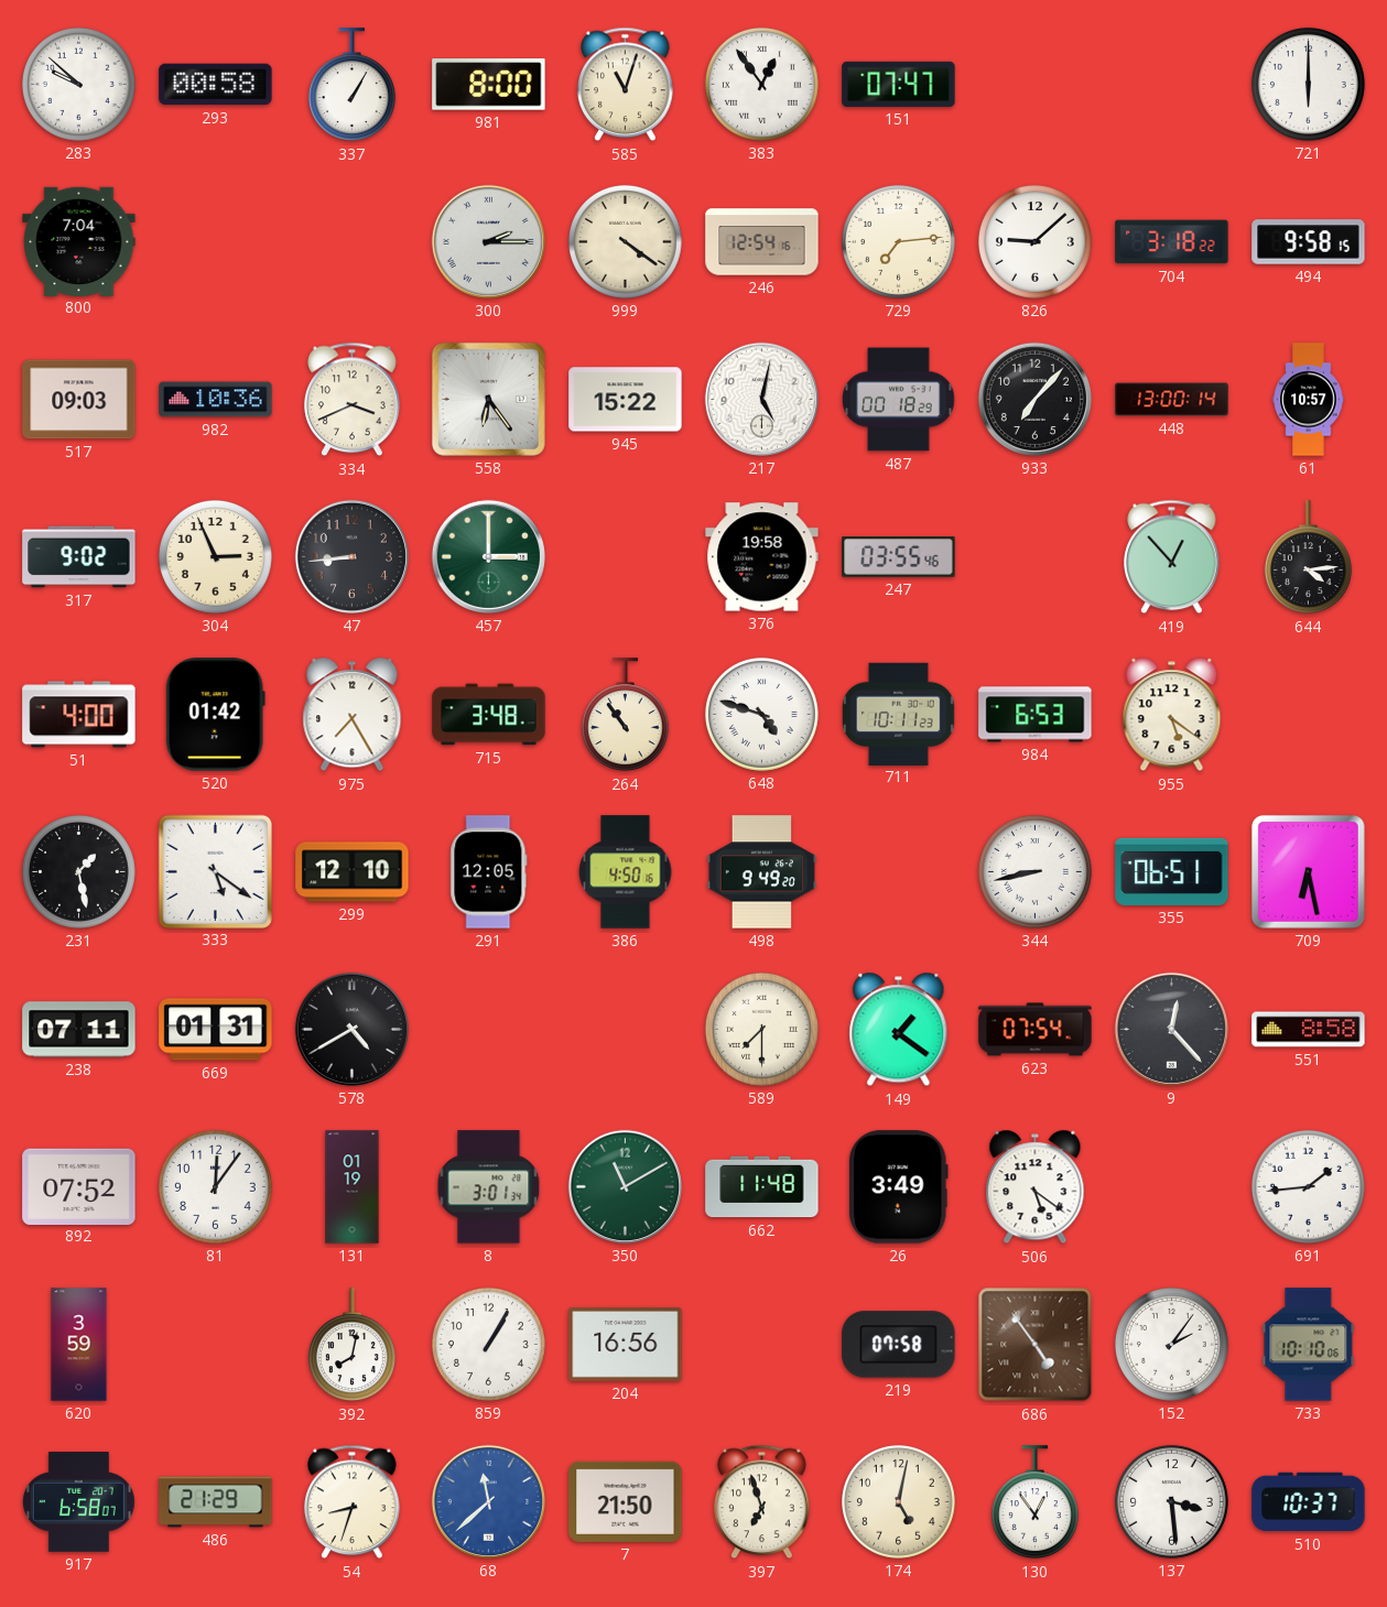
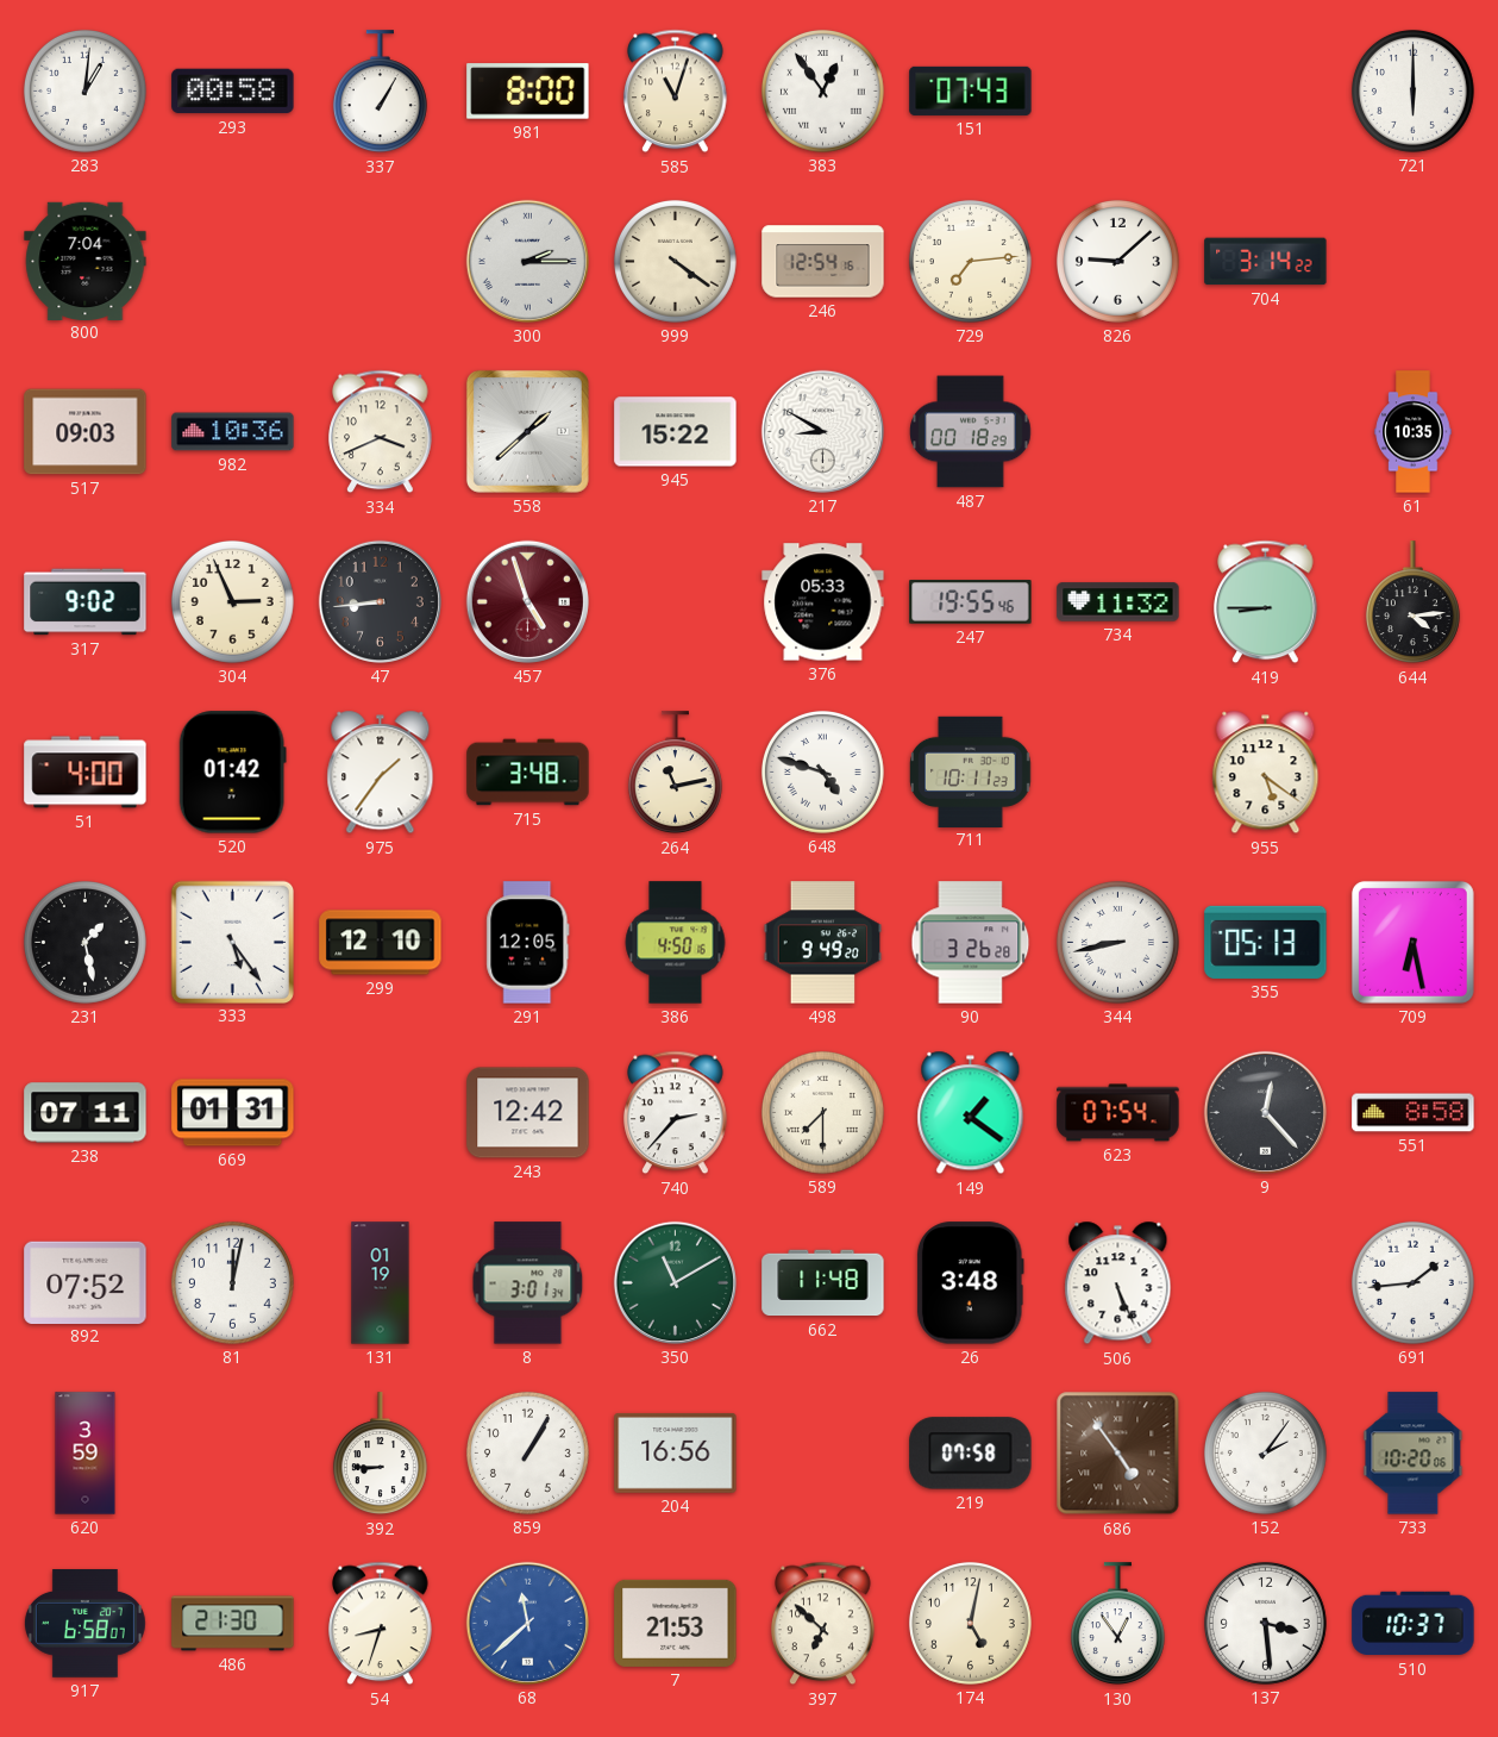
283: 9:52 -> 1:01 (84, 90)
151: 07:47 -> 07:43 (971, 90)
704: 3:18 -> 3:14 (1266, 262)
494: 9:58 -> none (1309, 242)
558: 6:24 -> 1:38 (527, 431)
217: 5:02 -> 8:50 (822, 431)
933: 7:07 -> none (1034, 399)
448: 13:00 -> none (1172, 400)
61: 10:57 -> 10:35 (1414, 432)
457: 3:00 -> 4:57 (527, 601)
457 dial: green -> burgundy (527, 601)
376: 19:58 -> 05:33 (823, 602)
247: 03:55 -> 19:55 (971, 602)
734: none -> 11:32 (1118, 602)
419: 12:53 -> 8:45 (1266, 602)
975: 7:25 -> 1:36 (381, 773)
264: 10:54 -> 11:13 (675, 773)
984: 6:53 -> none (1036, 715)
333: 5:21 -> 5:24 (232, 942)
90: none -> 3:26 (971, 943)
355: 06:51 -> 05:13 (1266, 942)
578: 4:40 -> none (351, 1029)
243: none -> 12:42 (528, 1113)
740: none -> 2:37 (676, 1113)
81: 12:06 -> 12:02 (232, 1282)
26: 3:49 -> 3:48 (970, 1283)
506: 5:21 -> 5:26 (1118, 1283)
392: 8:02 -> 8:45 (380, 1454)
733: 10:10 -> 10:20 (1414, 1454)
486: 21:29 -> 21:30 (233, 1624)
7: 21:50 -> 21:53 (676, 1623)
397: 6:57 -> 6:52 (823, 1624)
